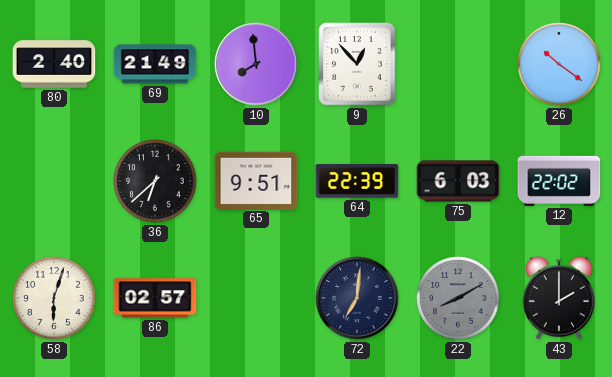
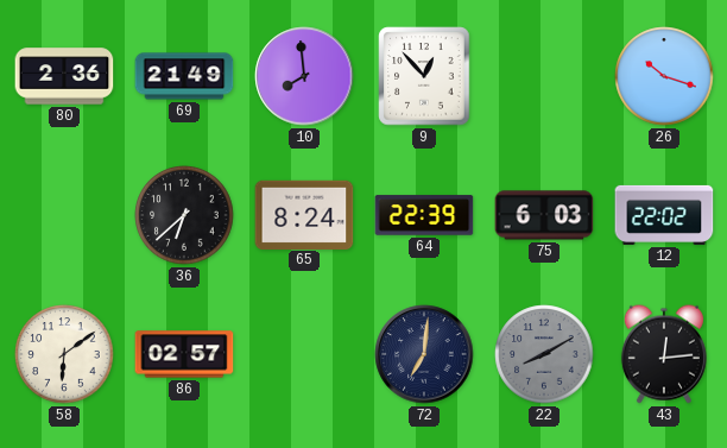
80: 2:40 -> 2:36 (64, 76)
26: 10:21 -> 10:18 (664, 76)
65: 9:51 -> 8:24 (304, 214)
58: 6:03 -> 6:09 (64, 354)
43: 2:00 -> 12:14 (664, 354)
